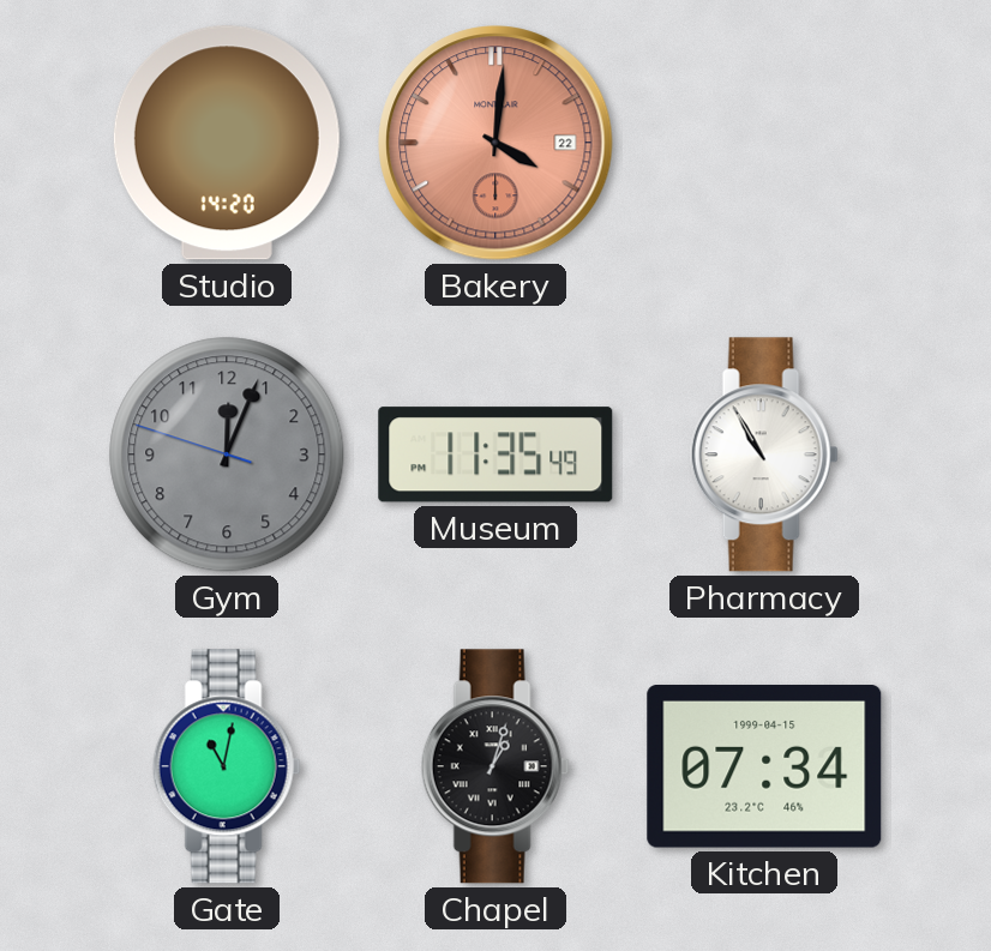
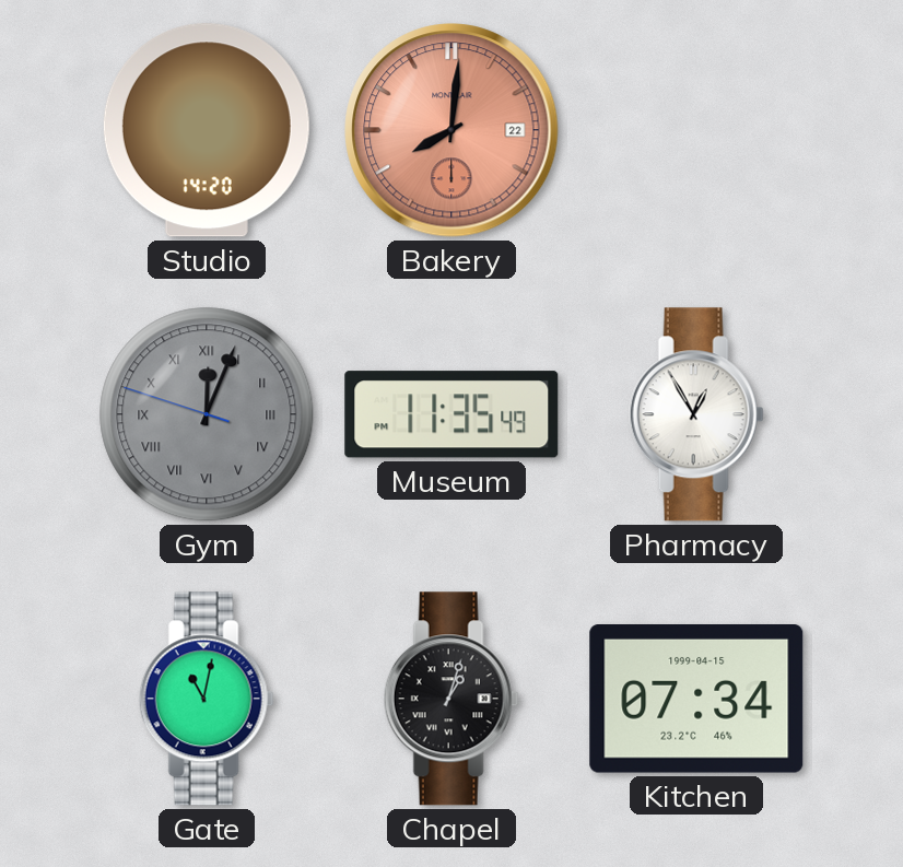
Bakery: 4:01 -> 8:01 (451, 130)
Gym numerals: Arabic -> Roman (207, 414)
Pharmacy: 10:55 -> 12:55 (696, 414)
